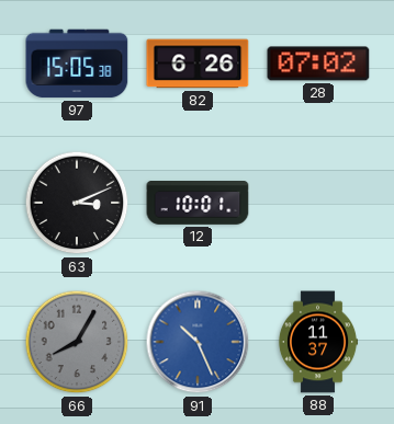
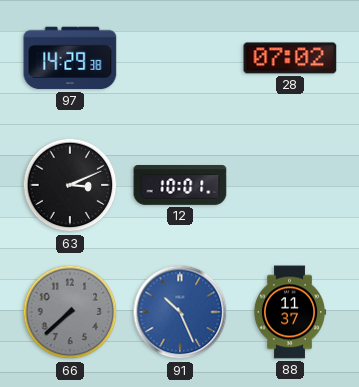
97: 15:05 -> 14:29 (70, 58)
82: 6:26 -> none (198, 64)
66: 8:05 -> 7:38 (70, 312)
